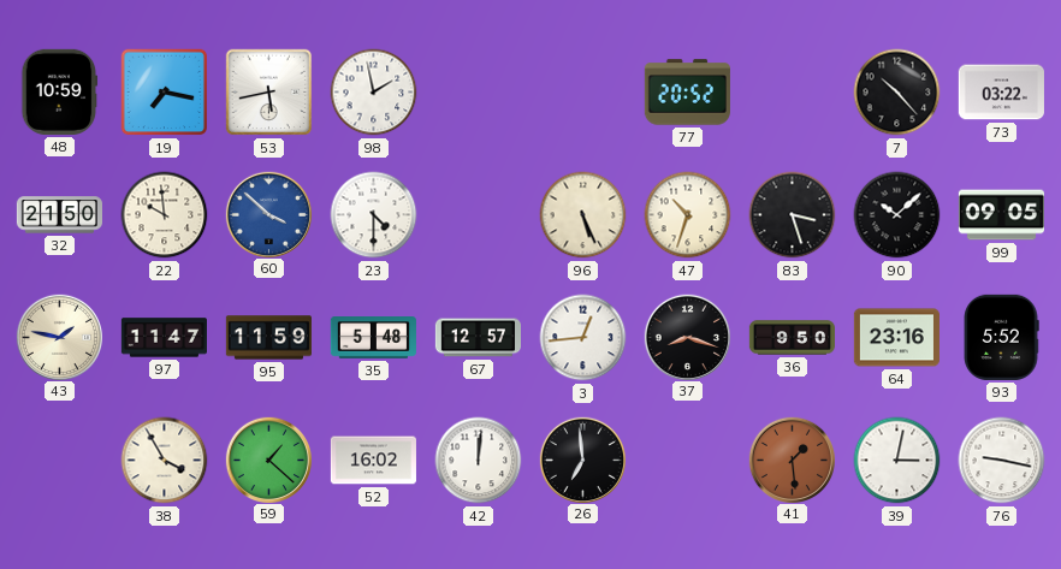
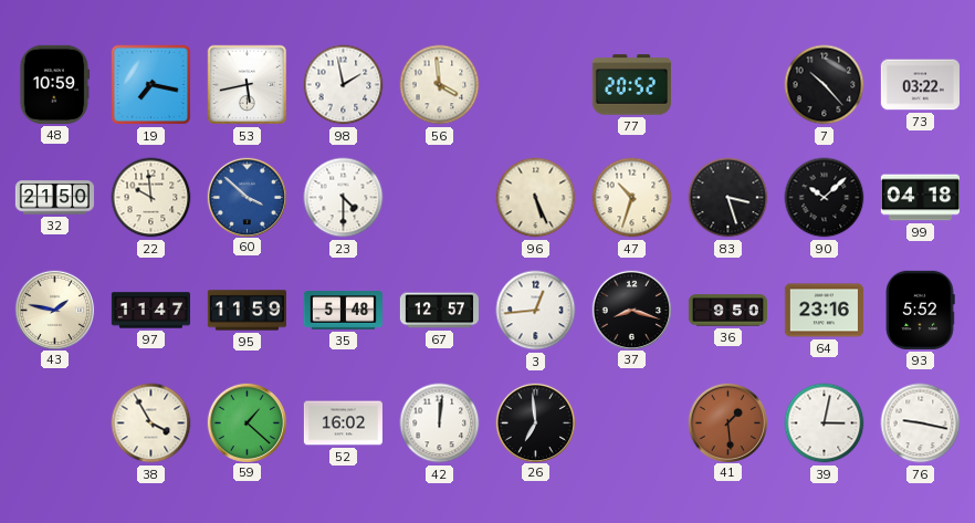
56: none -> 3:59 (440, 85)
99: 09:05 -> 04:18 (920, 198)
